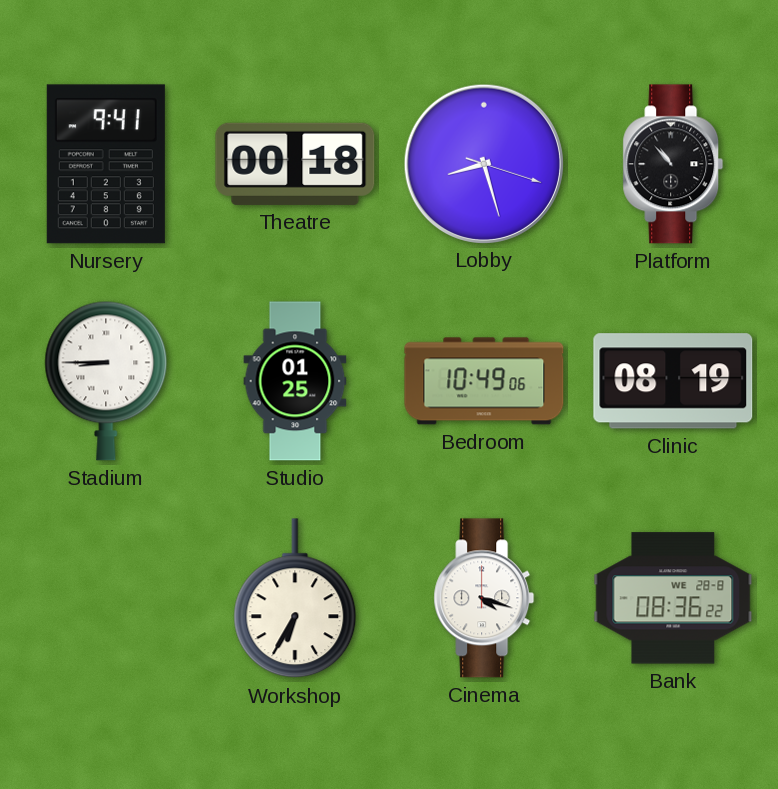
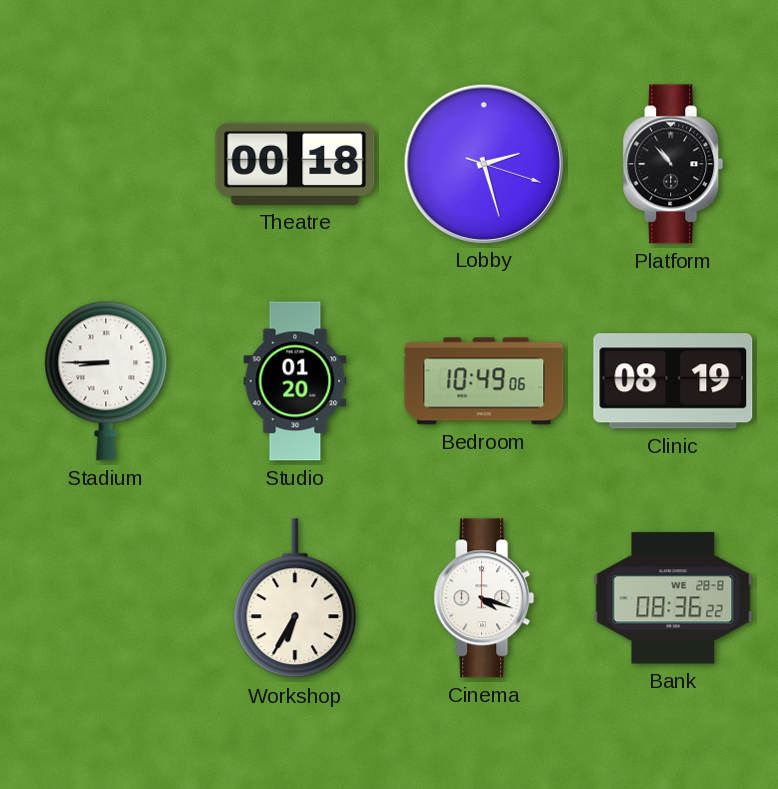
Nursery: 9:41 -> none (106, 164)
Lobby: 8:27 -> 2:27 (483, 163)
Studio: 01:25 -> 01:20 (295, 381)
